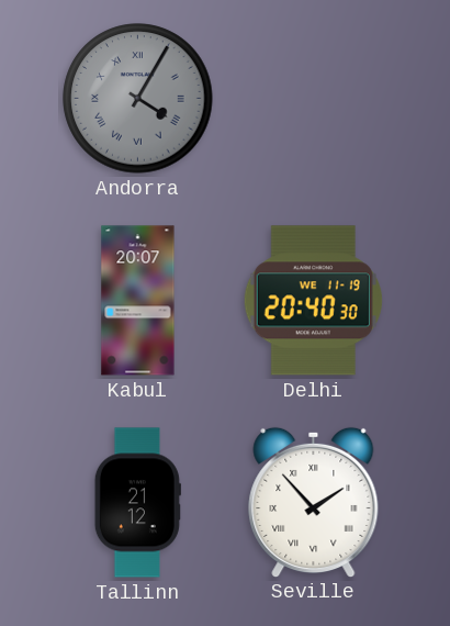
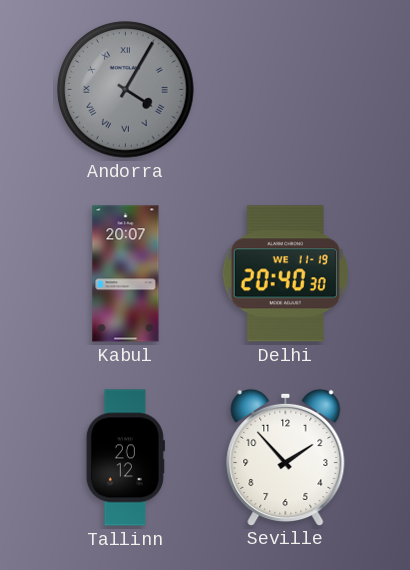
Tallinn: 21:12 -> 20:12 (125, 458)
Seville numerals: Roman -> Arabic (286, 457)
